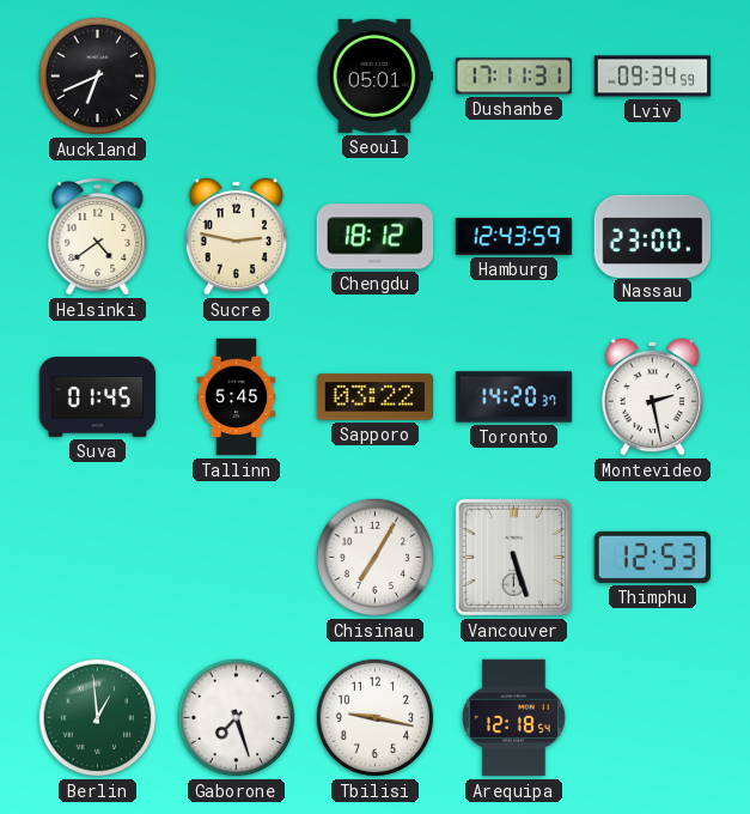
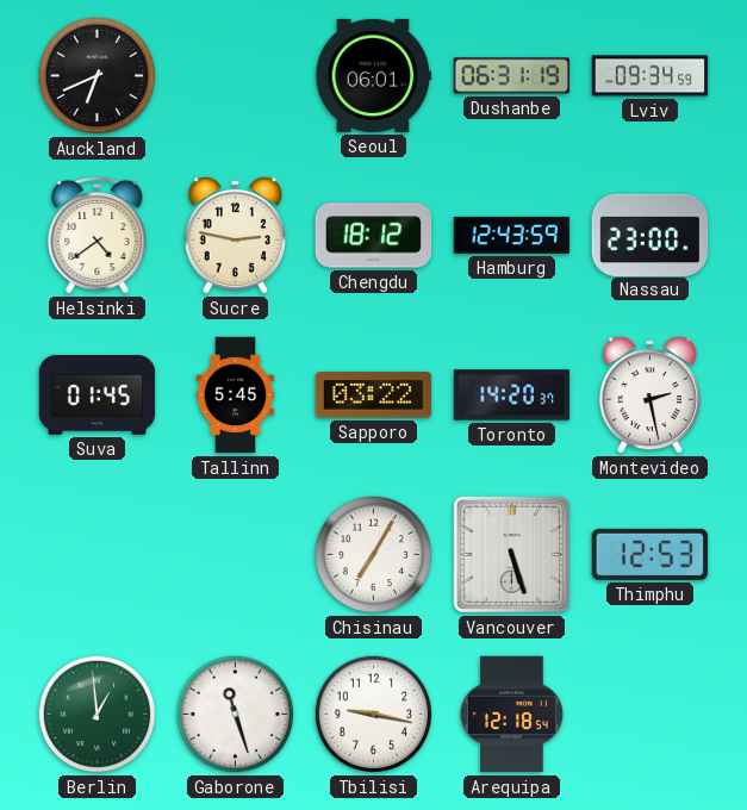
Seoul: 05:01 -> 06:01 (374, 75)
Dushanbe: 17:11 -> 06:31 (511, 76)
Gaborone: 7:27 -> 11:27 (236, 715)
